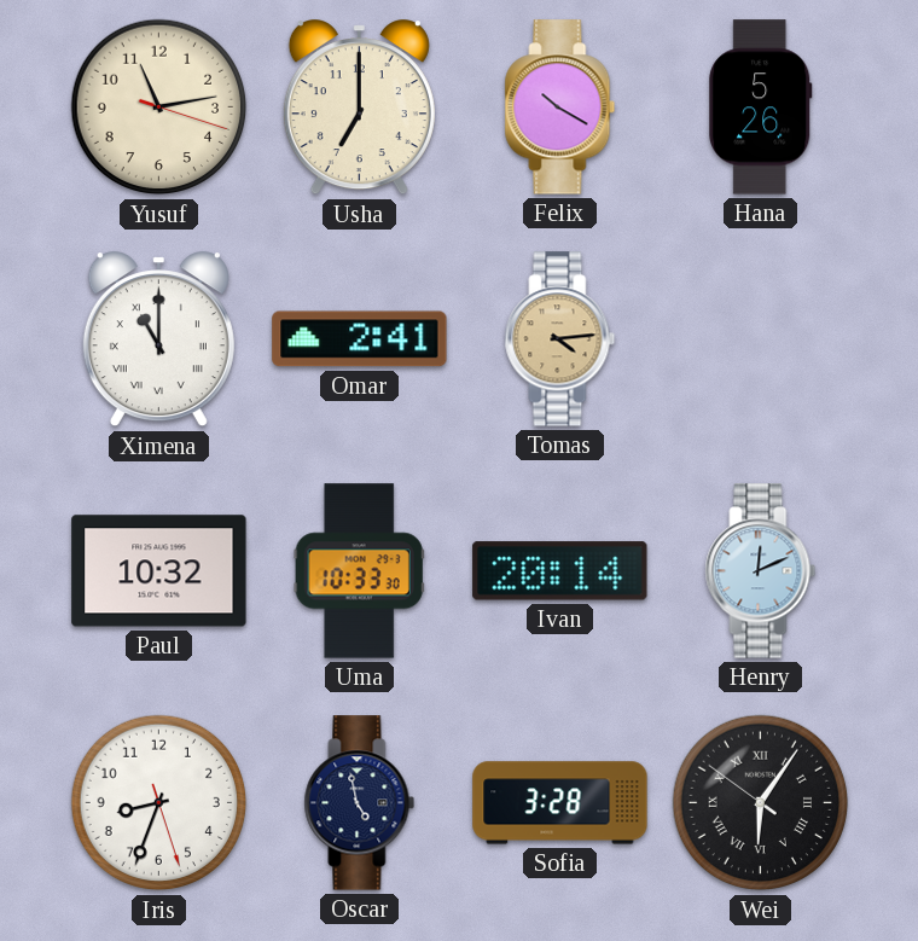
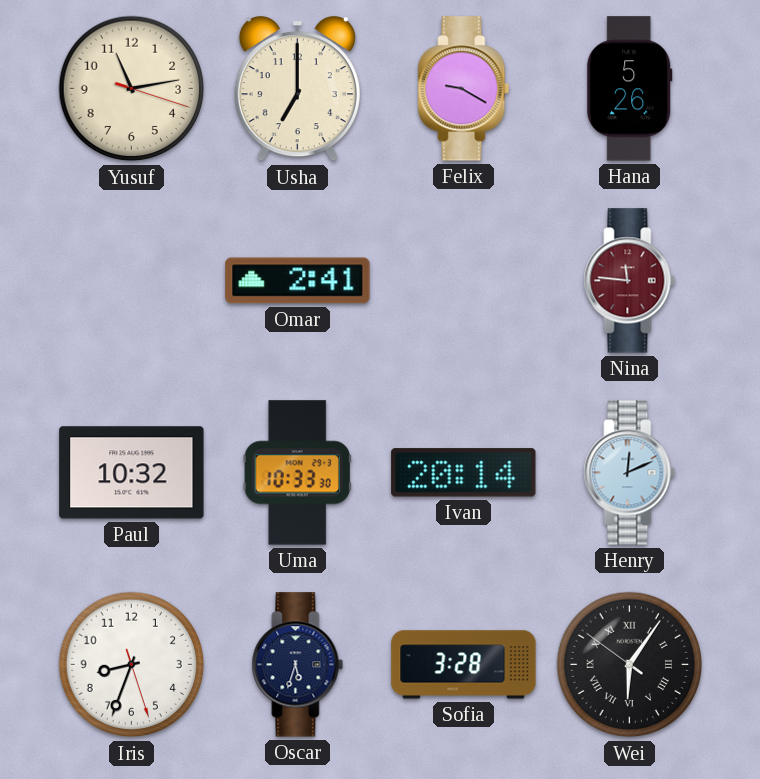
Felix: 10:20 -> 9:20 (464, 89)
Ximena: 11:00 -> none (158, 339)
Tomas: 4:14 -> none (560, 339)
Nina: none -> 11:46 (630, 281)
Oscar: 4:58 -> 5:33 (298, 665)
